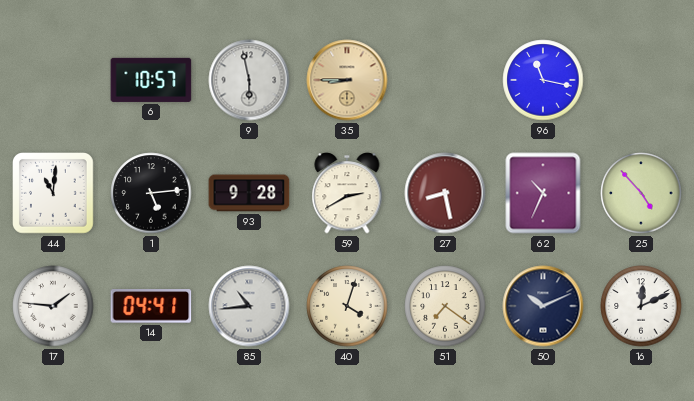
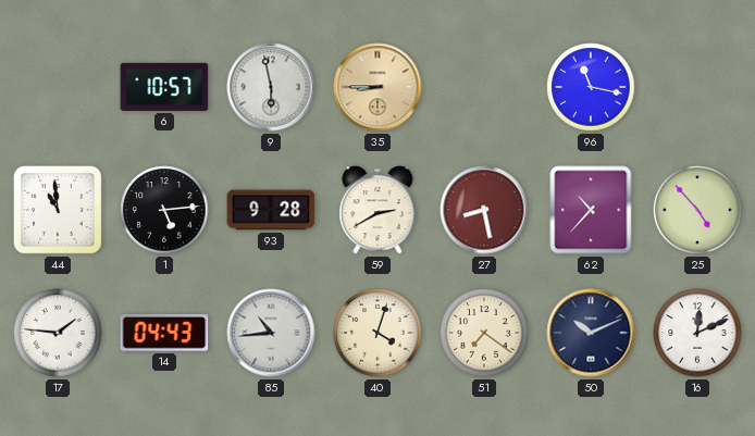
44: 11:01 -> 10:59 (59, 211)
62: 10:34 -> 10:37 (591, 210)
14: 04:41 -> 04:43 (164, 333)
